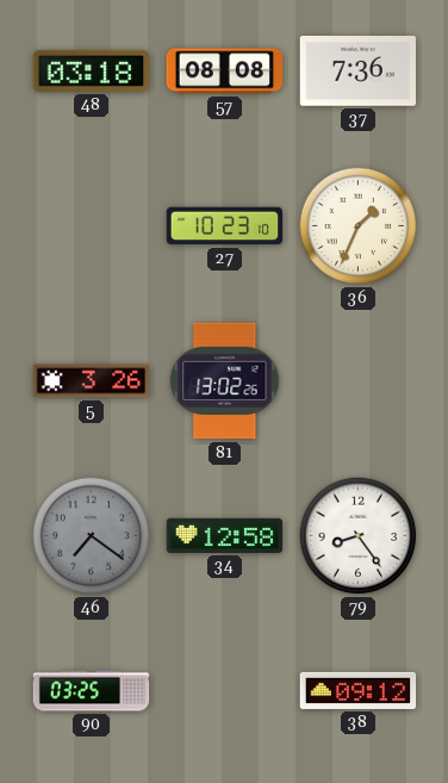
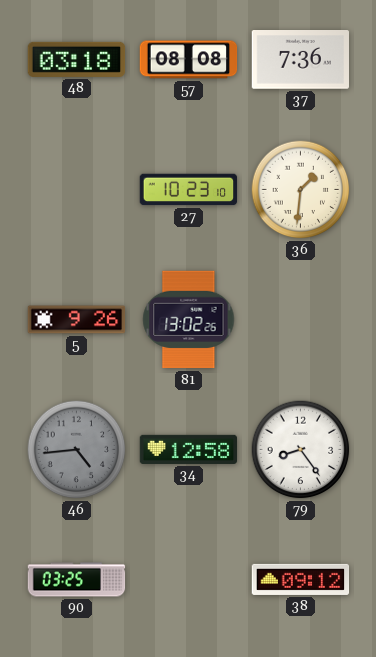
36: 1:34 -> 1:31 (301, 190)
5: 3:26 -> 9:26 (77, 320)
46: 7:21 -> 4:44 (77, 450)
